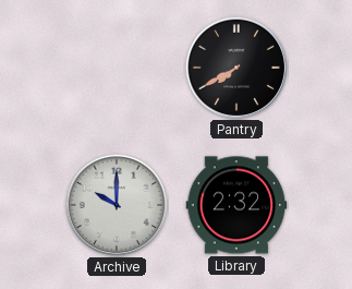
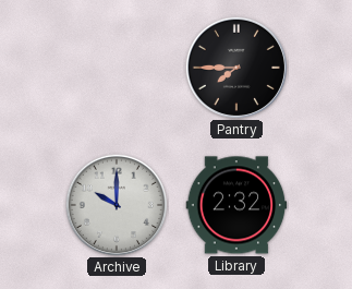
Pantry: 7:40 -> 7:45 (236, 68)
